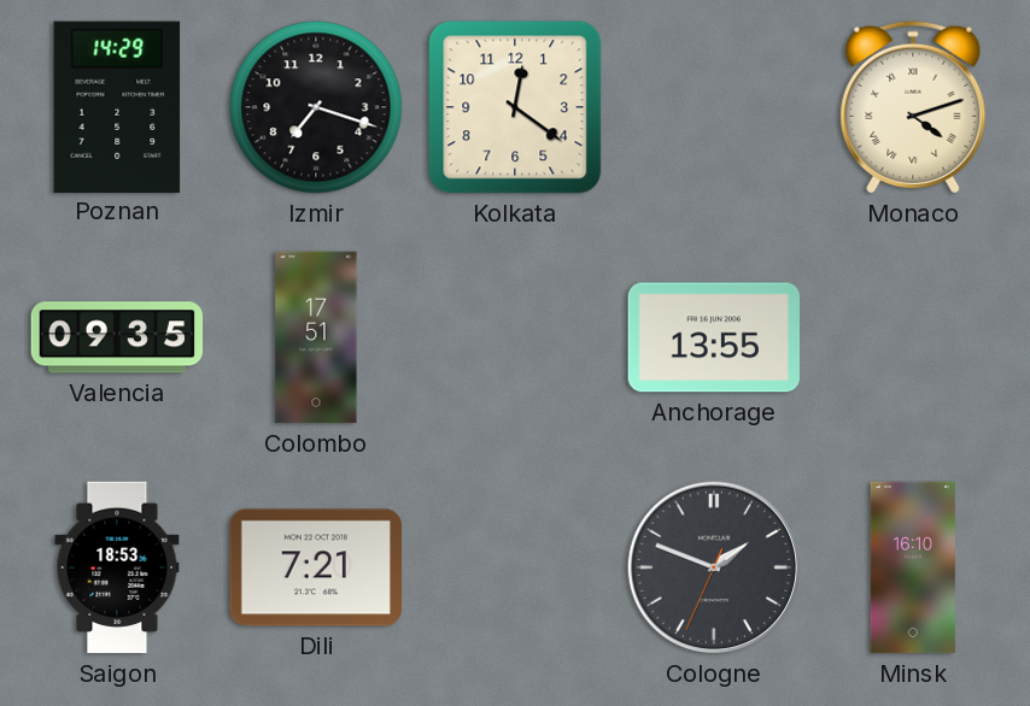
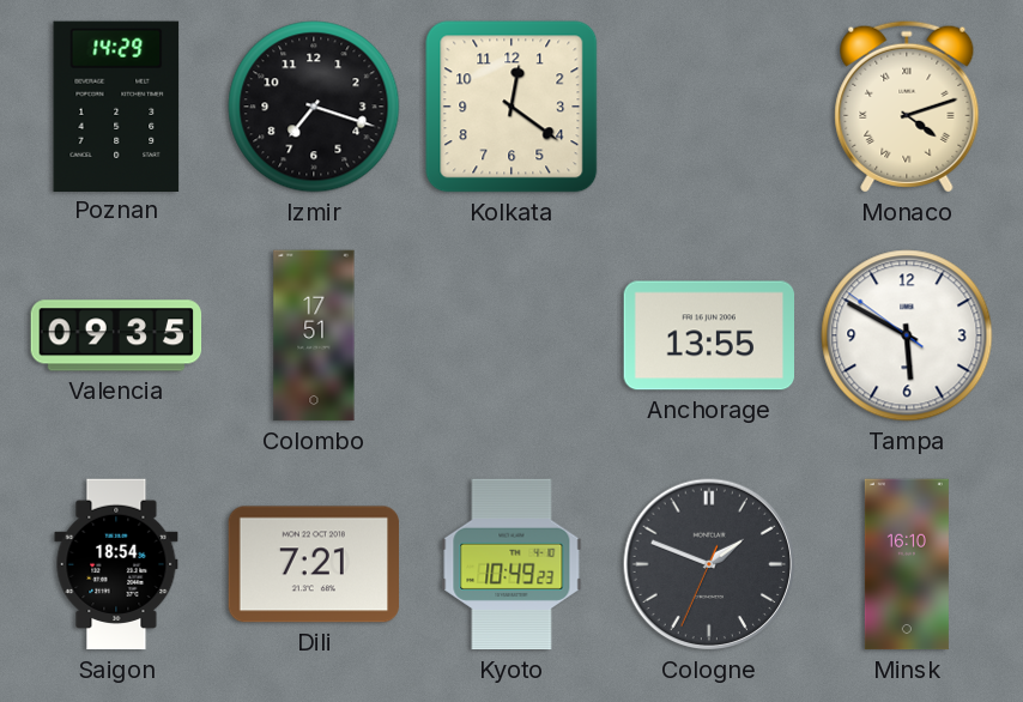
Tampa: none -> 5:49 (907, 335)
Saigon: 18:53 -> 18:54 (116, 564)
Kyoto: none -> 10:49 (512, 564)
